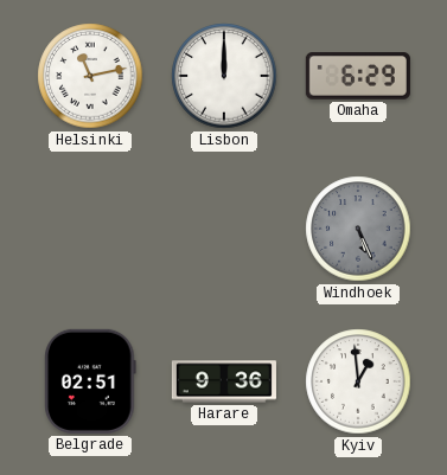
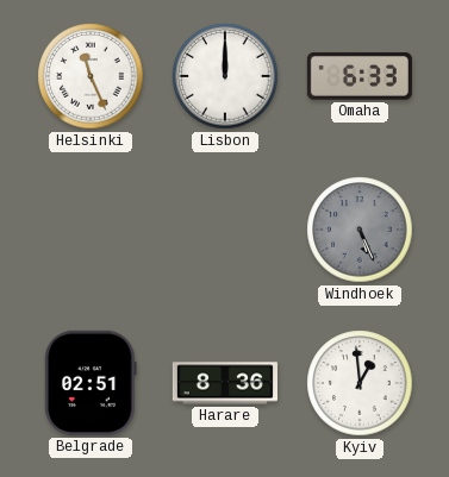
Helsinki: 11:13 -> 11:26 (91, 76)
Omaha: 6:29 -> 6:33 (360, 76)
Harare: 9:36 -> 8:36 (225, 383)
